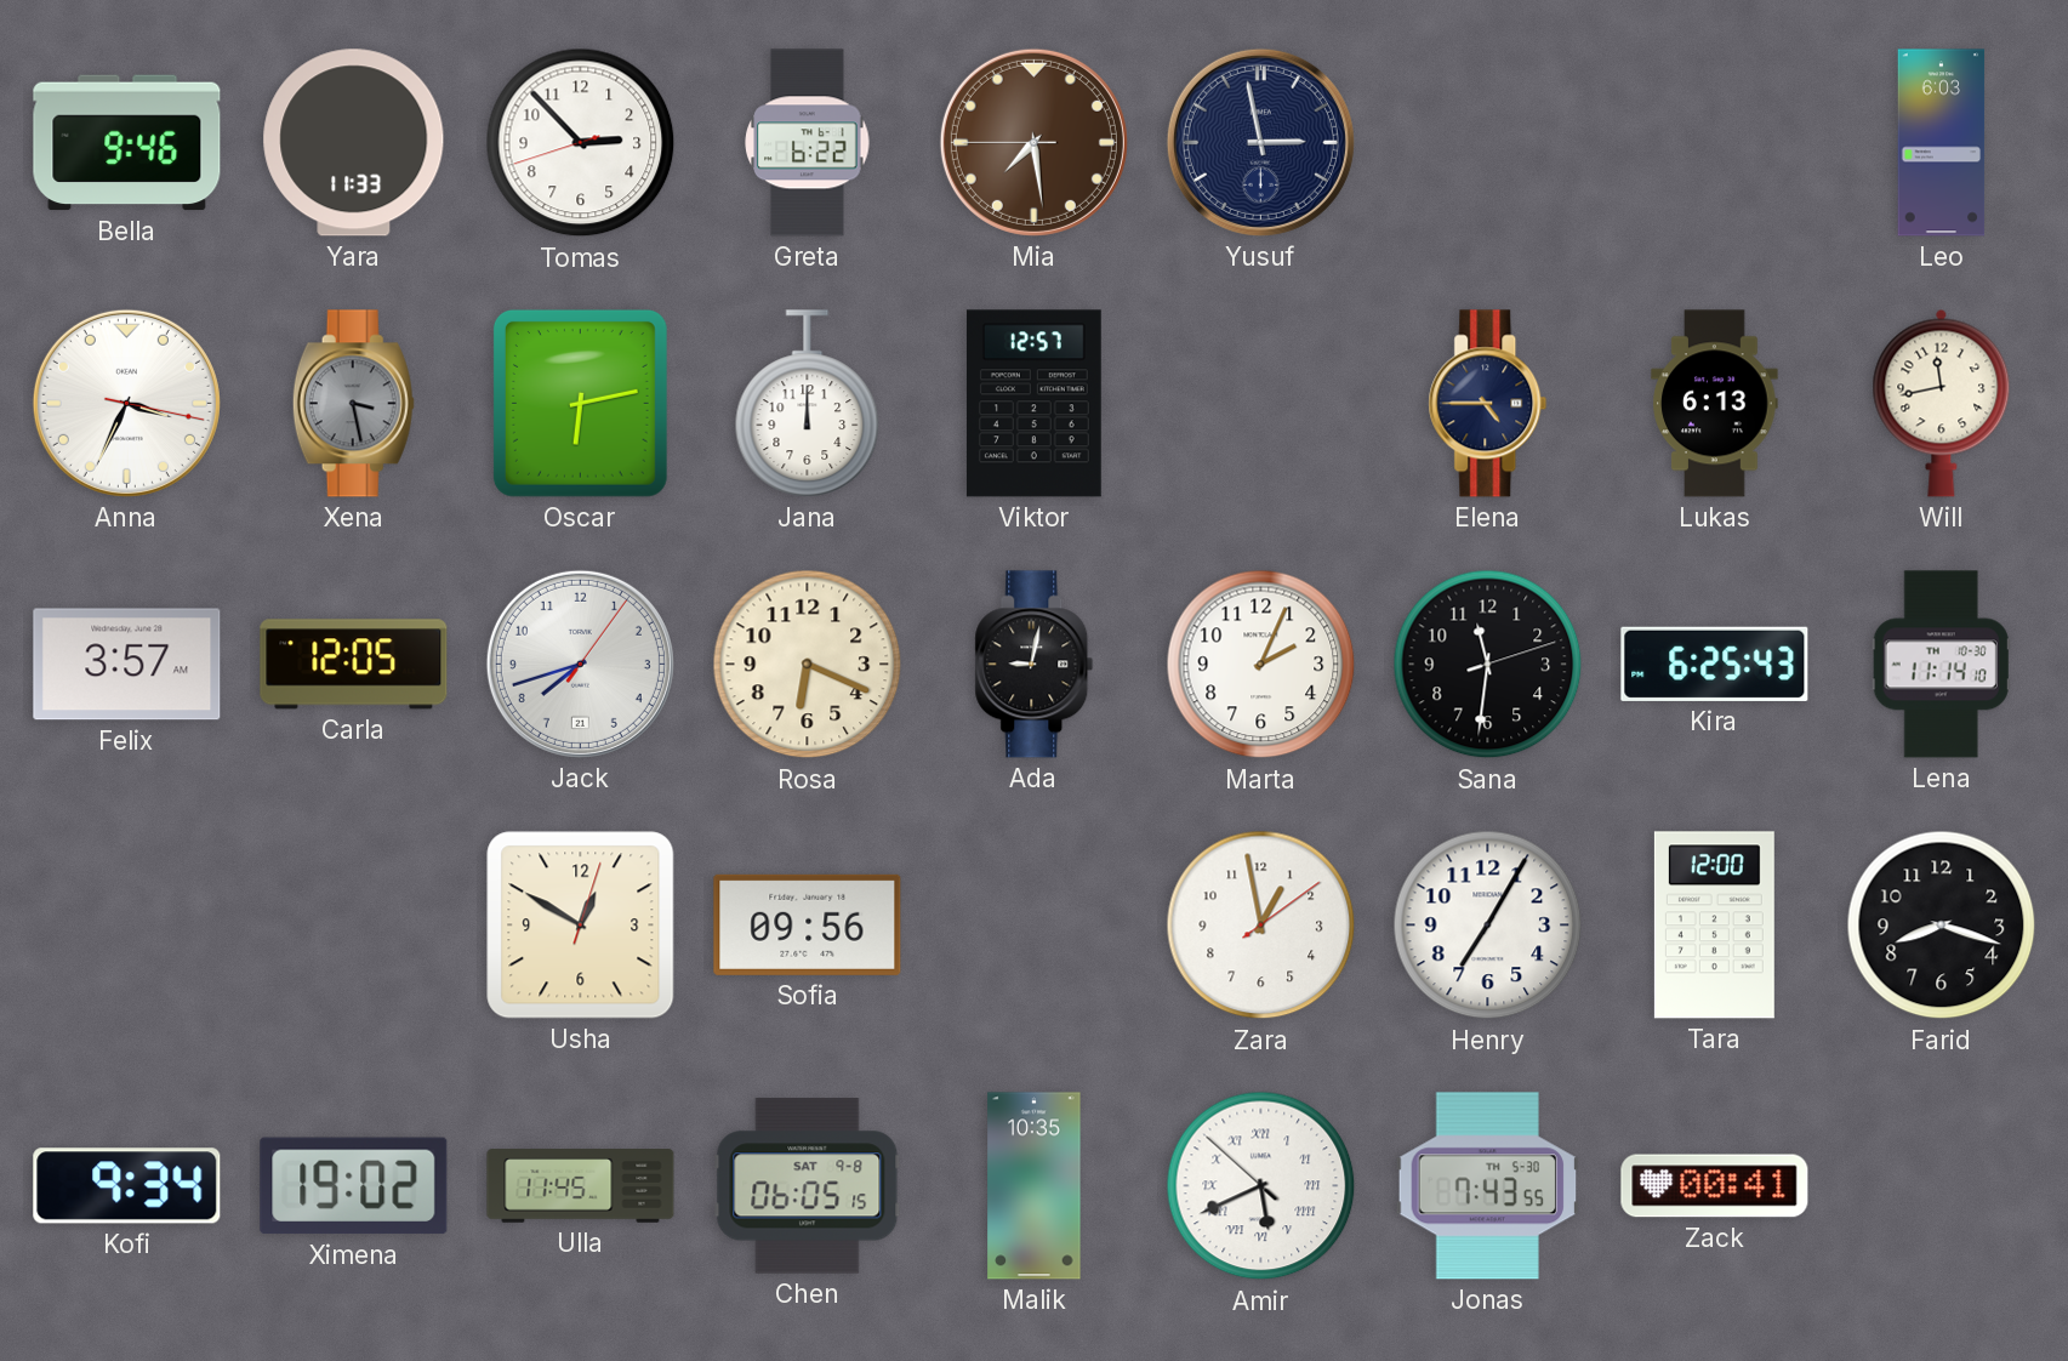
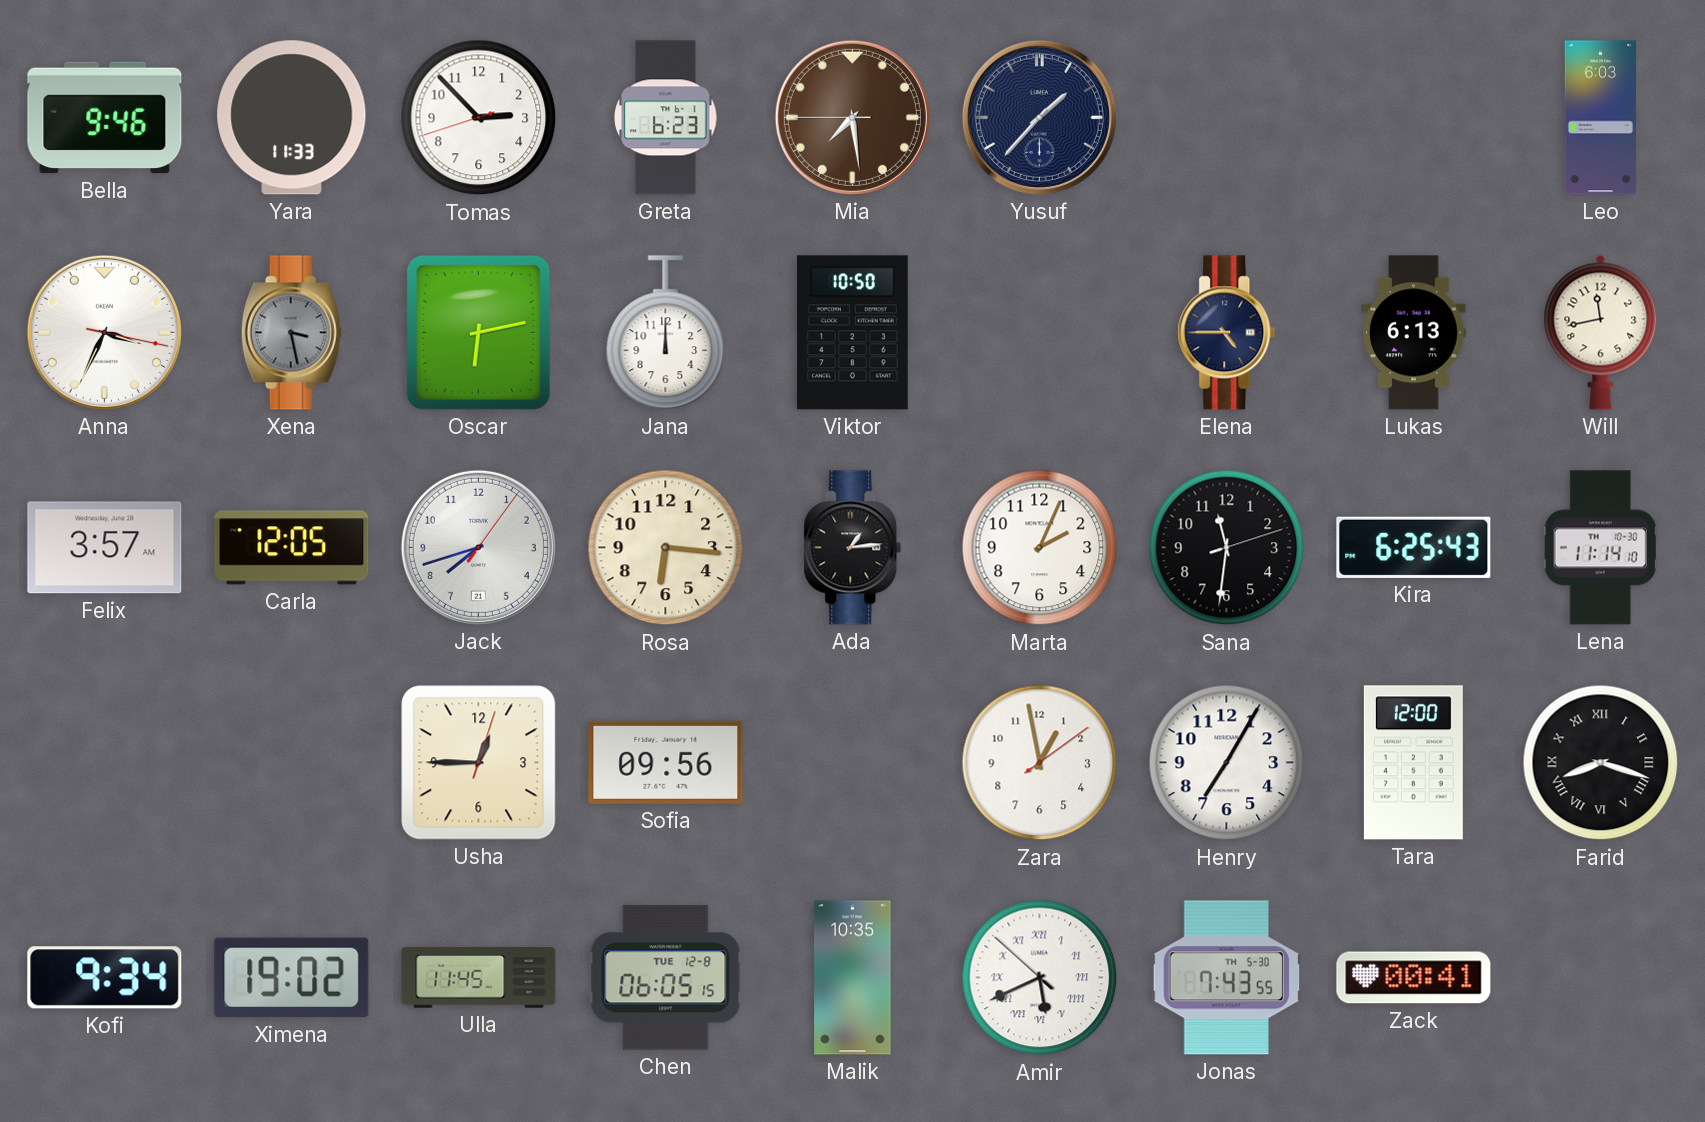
Greta: 6:22 -> 6:23 (666, 118)
Yusuf: 2:58 -> 1:37 (1039, 117)
Viktor: 12:57 -> 10:50 (852, 333)
Rosa: 6:19 -> 6:16 (666, 548)
Ada: 9:02 -> 1:14 (853, 548)
Usha: 12:50 -> 12:45 (479, 763)
Farid numerals: Arabic -> Roman (1601, 763)
Chen date: SAT 9-8 -> TUE 12-8 (666, 978)
